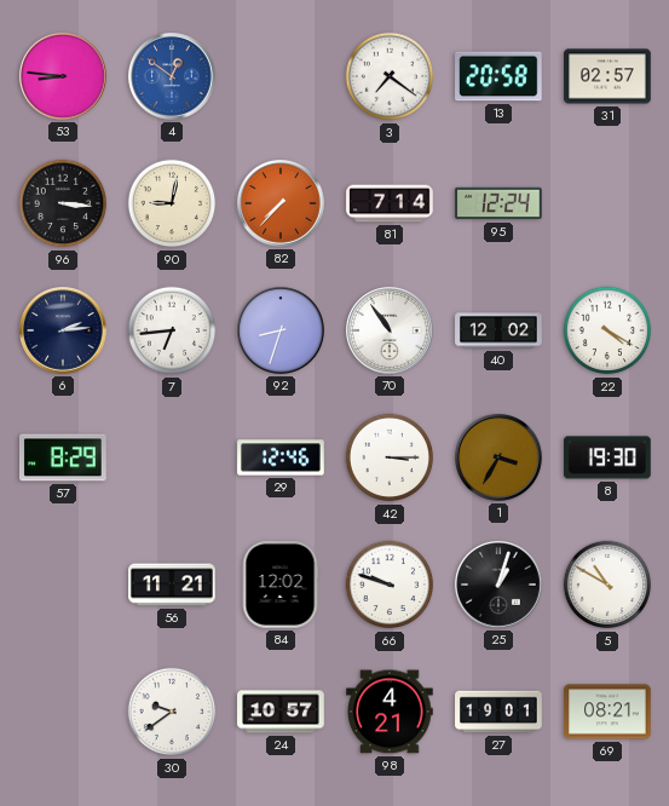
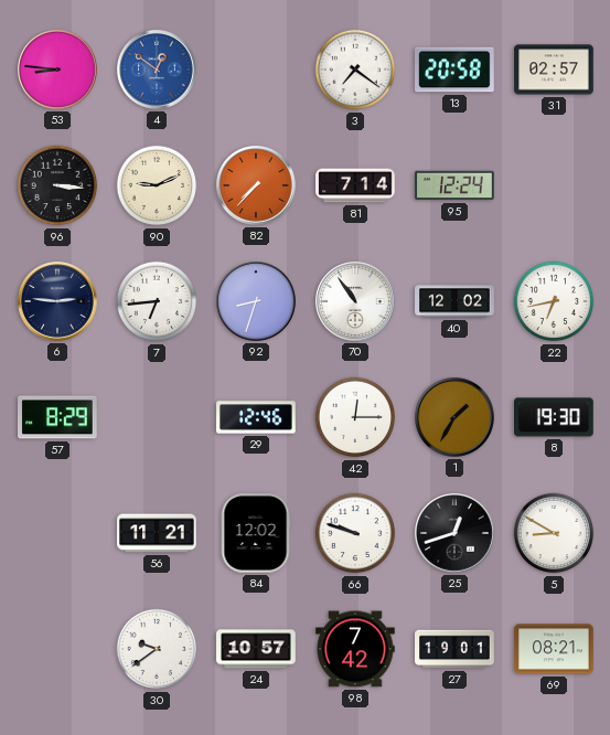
90: 9:02 -> 9:11 (157, 185)
6: 2:14 -> 2:46 (58, 302)
22: 4:20 -> 6:43 (554, 301)
42: 3:15 -> 12:15 (355, 417)
1: 3:35 -> 1:35 (456, 418)
25: 1:03 -> 12:42 (456, 534)
5: 10:50 -> 8:50 (554, 533)
98: 4:21 -> 7:42 (355, 649)
